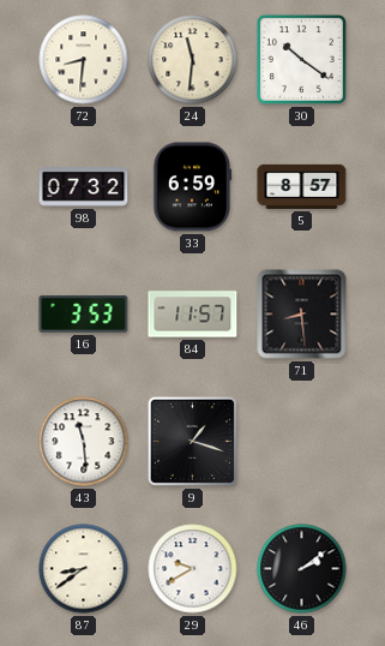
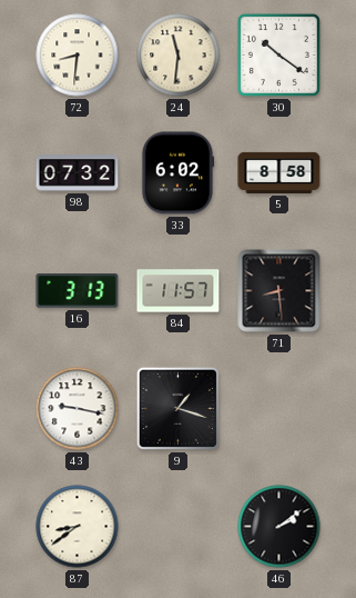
33: 6:59 -> 6:02 (177, 173)
5: 8:57 -> 8:58 (279, 172)
16: 3:53 -> 3:13 (78, 291)
43: 11:29 -> 9:17 (78, 409)
29: 9:40 -> none (193, 569)
